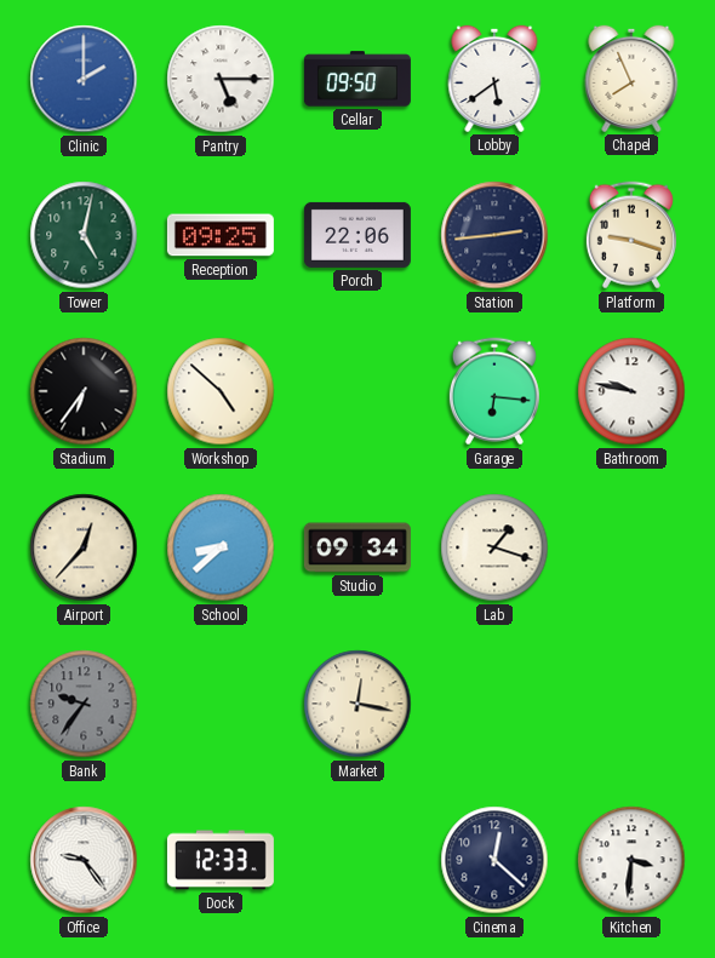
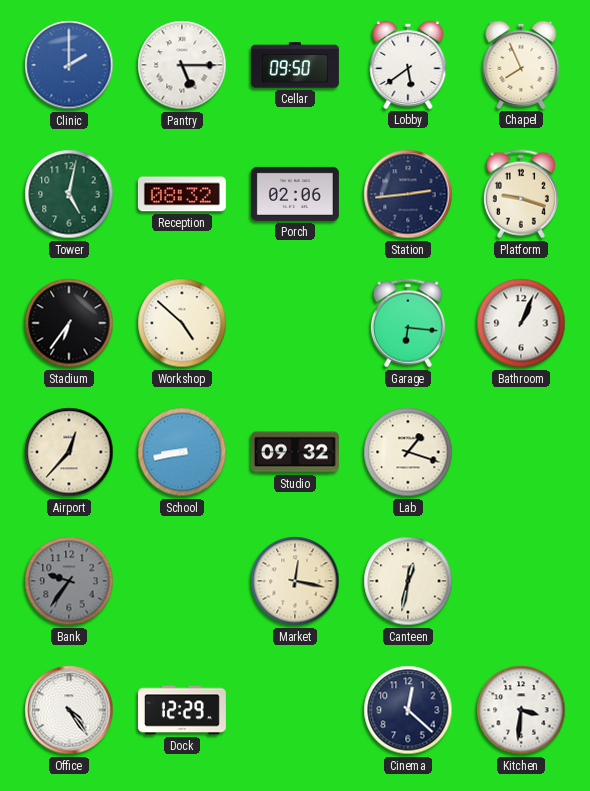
Reception: 09:25 -> 08:32 (182, 194)
Porch: 22:06 -> 02:06 (295, 194)
Bathroom: 9:47 -> 1:04 (521, 323)
School: 8:38 -> 8:43 (182, 452)
Studio: 09:34 -> 09:32 (295, 452)
Canteen: none -> 12:32 (408, 581)
Office: 9:24 -> 4:24 (69, 710)
Dock: 12:33 -> 12:29 (182, 710)
